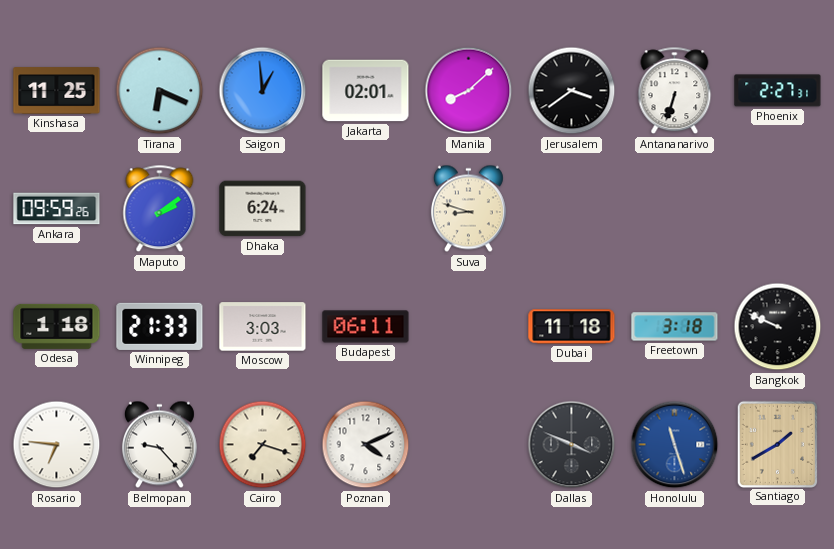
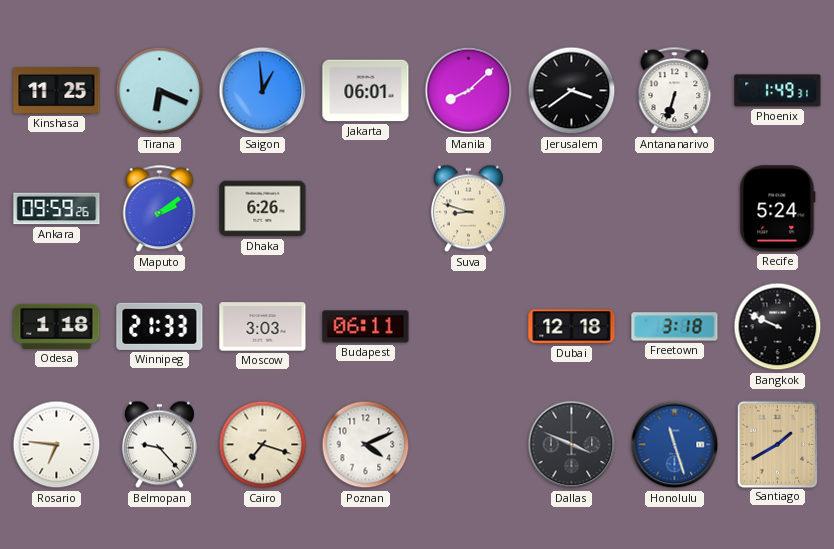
Jakarta: 02:01 -> 06:01 (366, 91)
Phoenix: 2:27 -> 1:49 (778, 91)
Dhaka: 6:24 -> 6:26 (263, 209)
Recife: none -> 5:24 (778, 209)
Dubai: 11:18 -> 12:18 (572, 327)
